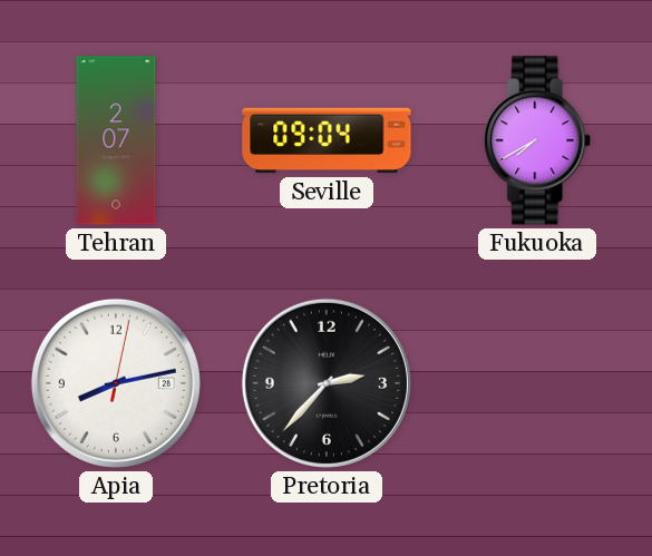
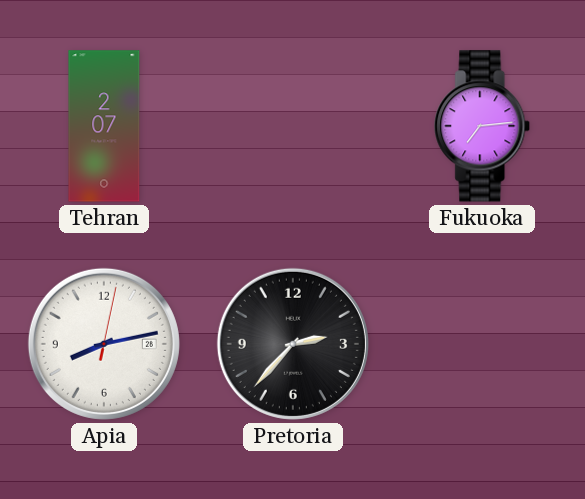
Seville: 09:04 -> none (327, 140)
Fukuoka: 7:40 -> 7:14 (483, 126)
